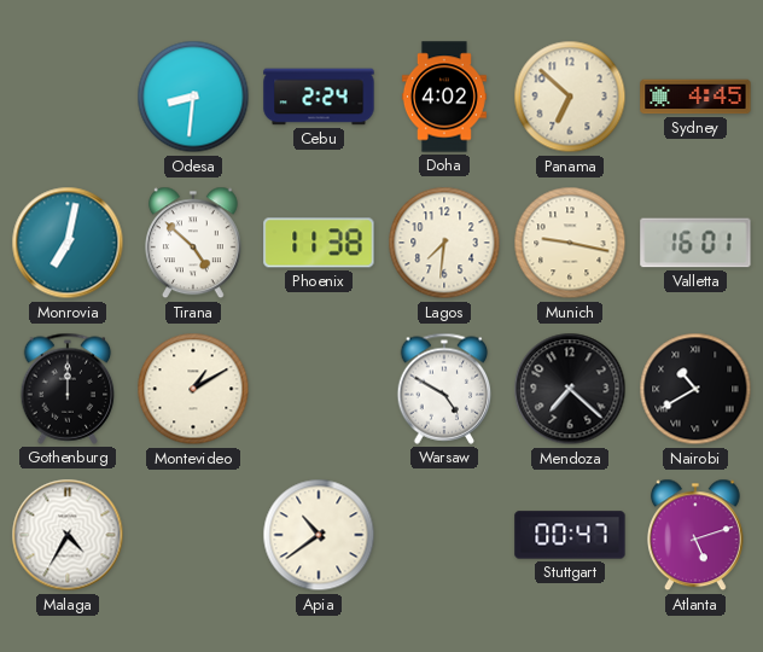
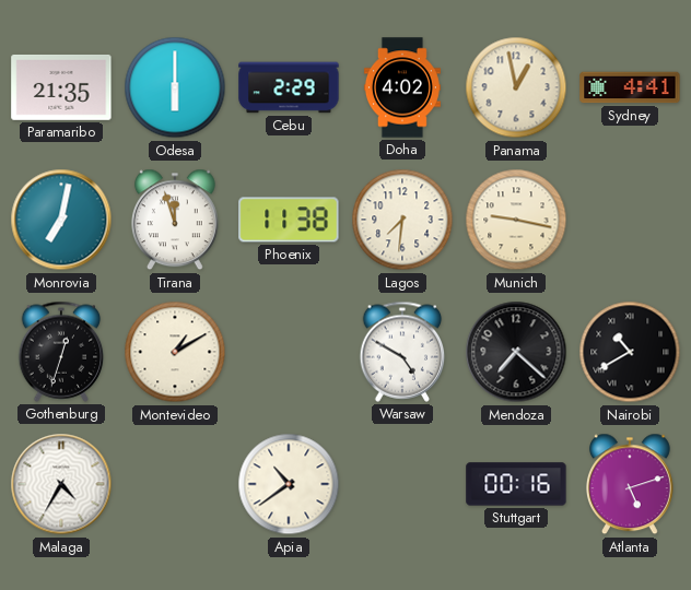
Paramaribo: none -> 21:35 (61, 87)
Odesa: 8:31 -> 6:00 (175, 87)
Cebu: 2:24 -> 2:29 (289, 87)
Panama: 6:52 -> 12:58 (516, 87)
Sydney: 4:45 -> 4:41 (630, 87)
Tirana: 4:52 -> 11:57 (175, 220)
Valletta: 16:01 -> none (695, 243)
Gothenburg: 12:00 -> 12:33 (61, 352)
Stuttgart: 00:47 -> 00:16 (516, 484)
